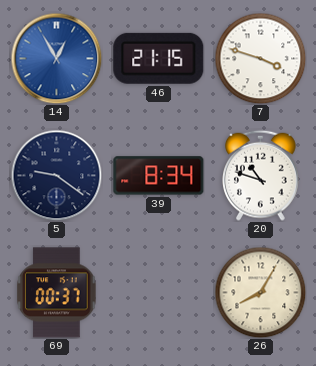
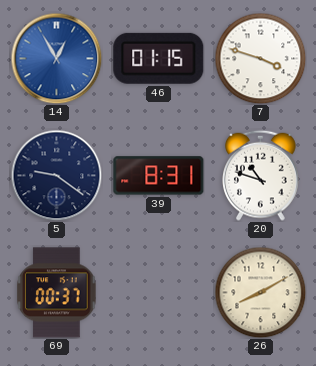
46: 21:15 -> 01:15 (159, 58)
39: 8:34 -> 8:31 (159, 176)
26: 8:05 -> 8:10 (260, 292)
